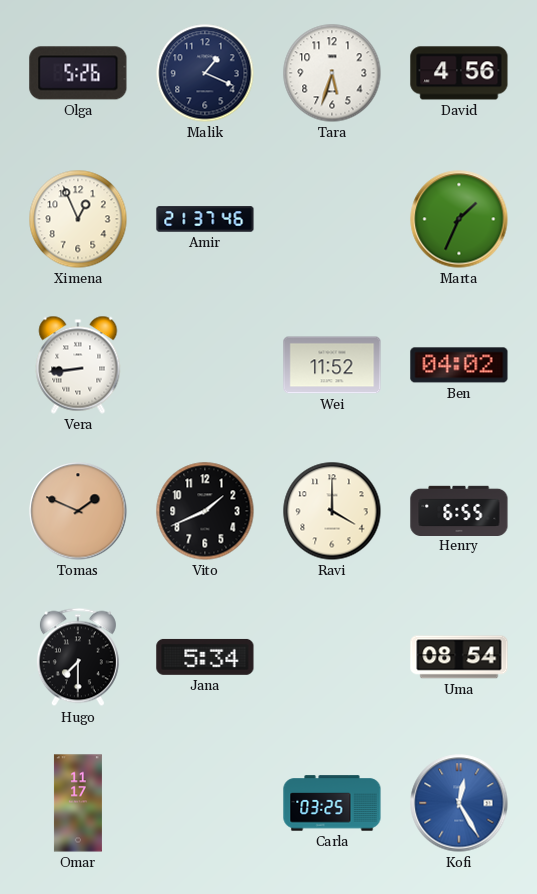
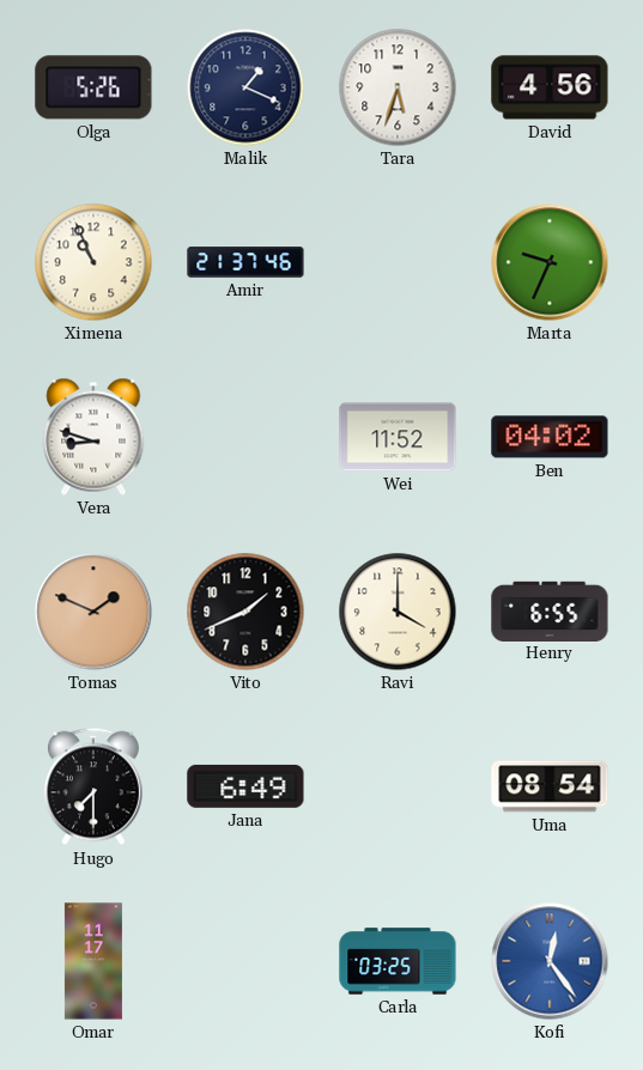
Ximena: 12:56 -> 10:56 (93, 262)
Marta: 1:34 -> 9:34 (550, 262)
Vera: 8:44 -> 8:48 (93, 437)
Jana: 5:34 -> 6:49 (245, 786)
Kofi: 12:25 -> 12:24 (550, 961)
